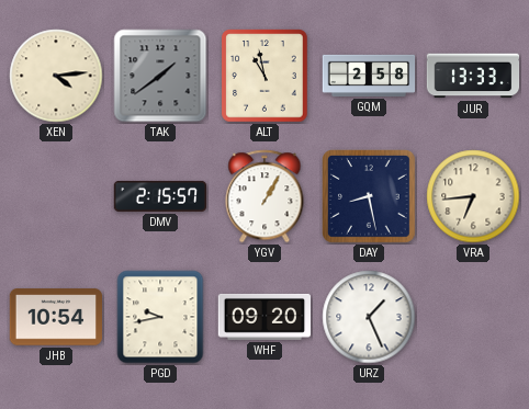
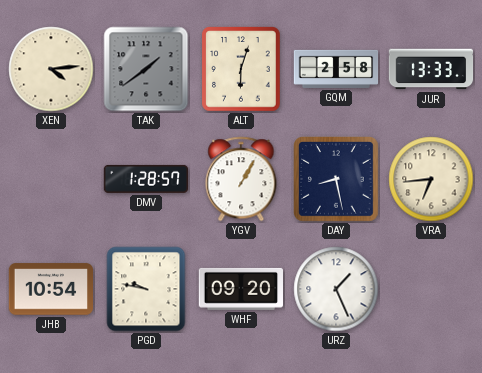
ALT: 10:58 -> 6:03 (241, 69)
DMV: 2:15 -> 1:28 (146, 179)
PGD: 9:43 -> 9:47 (146, 289)
